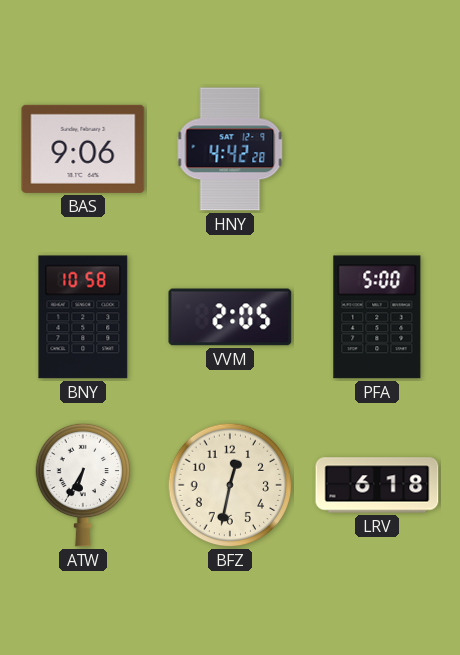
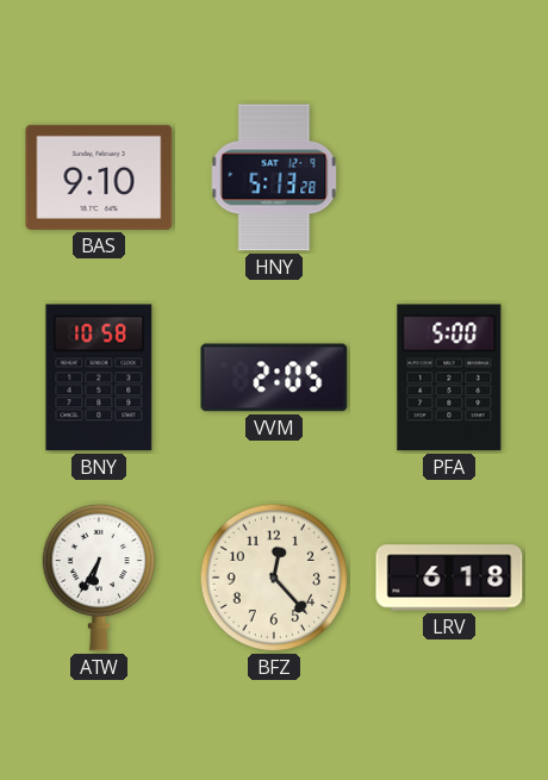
BAS: 9:06 -> 9:10 (99, 177)
HNY: 4:42 -> 5:13 (274, 177)
BFZ: 12:32 -> 12:23 (274, 578)
